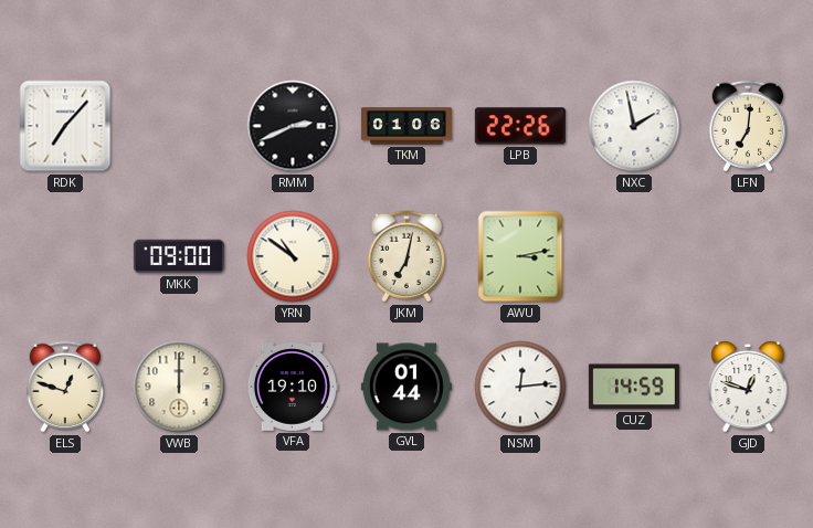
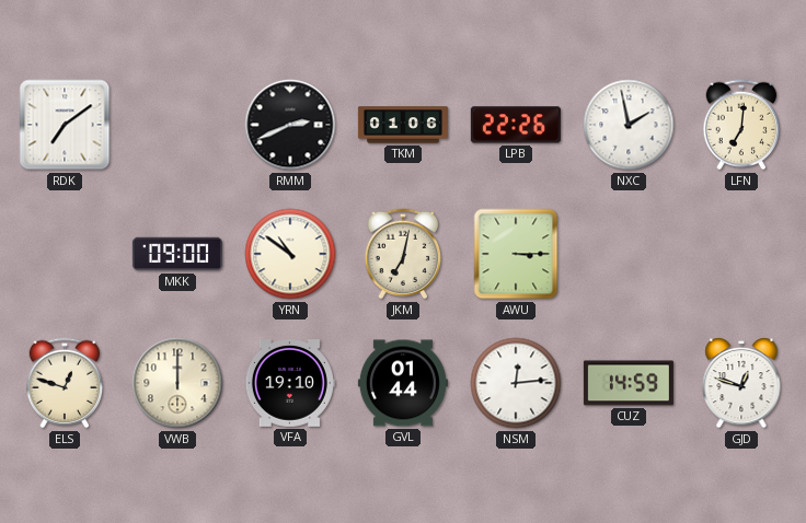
RDK: 7:07 -> 7:09 (65, 125)
AWU: 3:13 -> 3:15 (516, 254)
